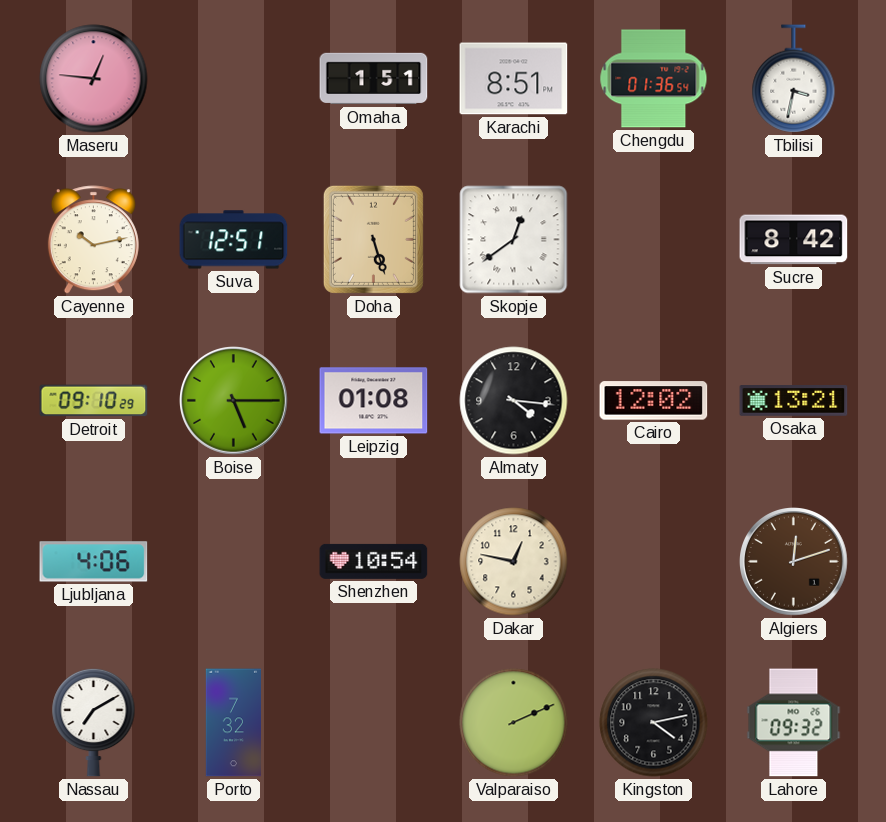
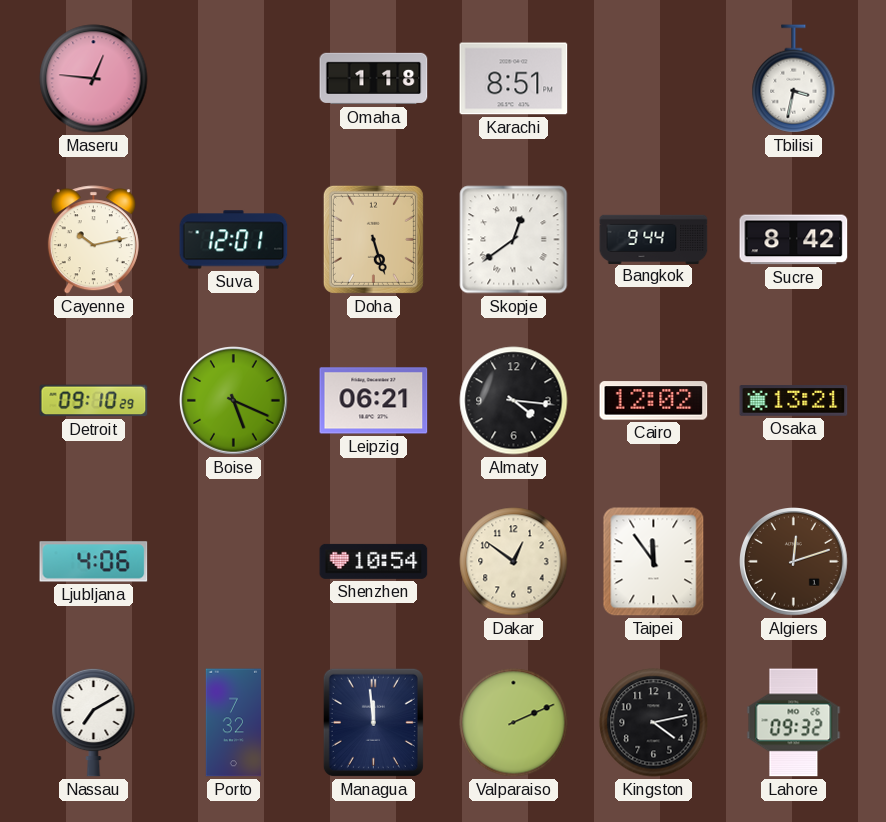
Omaha: 1:51 -> 1:18 (374, 79)
Chengdu: 01:36 -> none (654, 79)
Suva: 12:51 -> 12:01 (234, 240)
Bangkok: none -> 9:44 (654, 239)
Boise: 5:15 -> 5:19 (234, 401)
Leipzig: 01:08 -> 06:21 (374, 401)
Dakar: 12:47 -> 12:51 (514, 562)
Taipei: none -> 11:54 (654, 562)
Managua: none -> 11:59 (373, 722)
